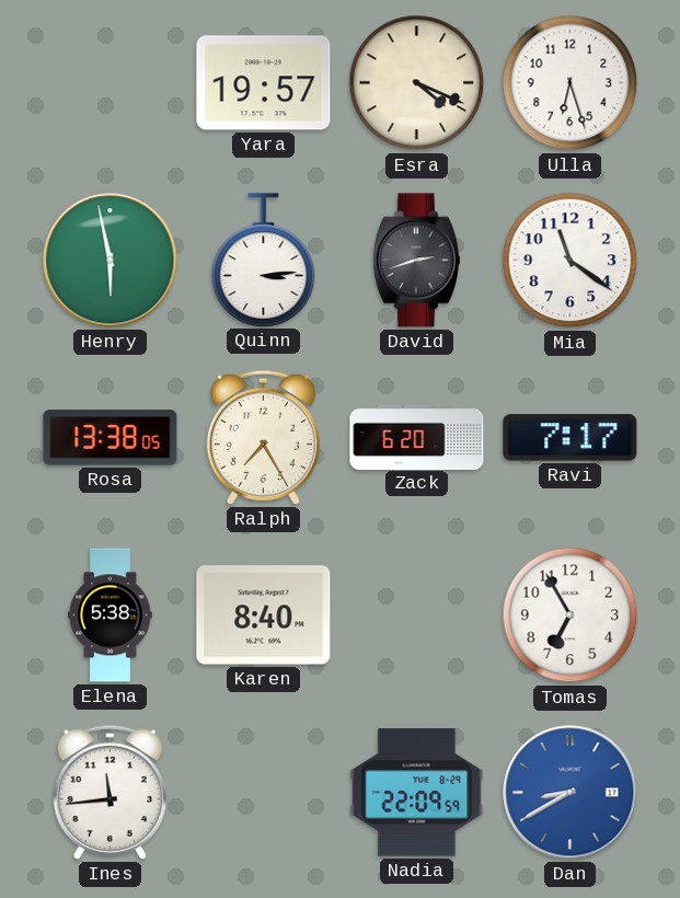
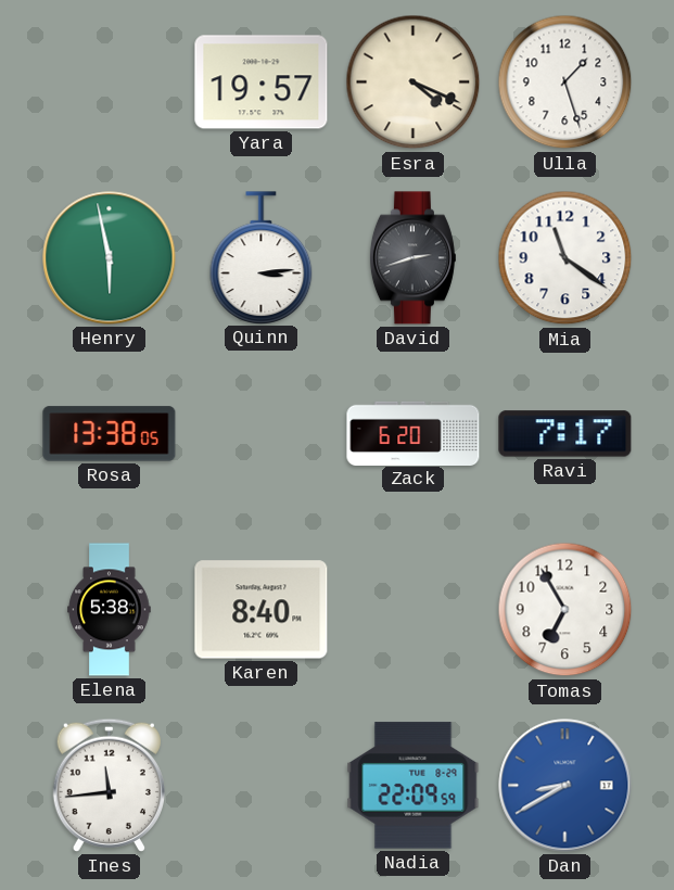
Ulla: 6:27 -> 1:27 (565, 82)
Ralph: 7:25 -> none (263, 437)
